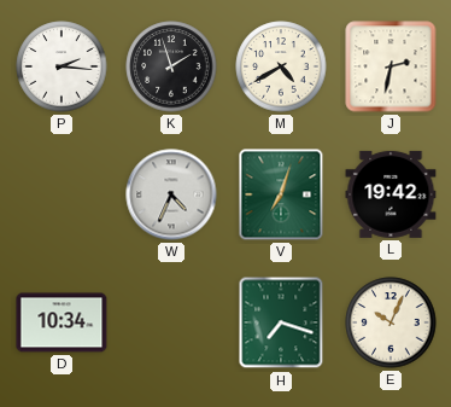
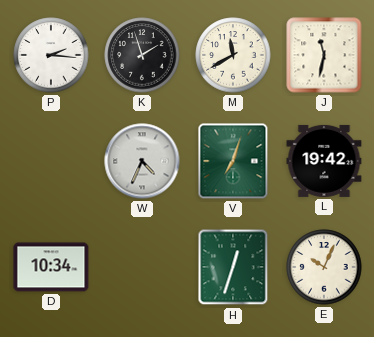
M: 4:40 -> 11:40 (233, 55)
J: 2:32 -> 11:32 (324, 55)
H: 7:18 -> 12:33 (233, 267)
